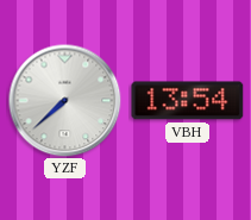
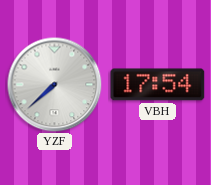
VBH: 13:54 -> 17:54 (158, 85)
